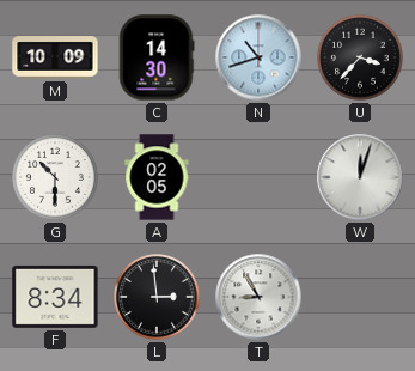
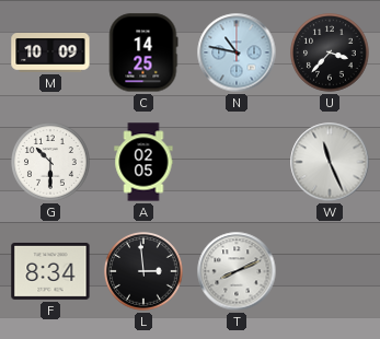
C: 14:30 -> 14:25 (143, 52)
N: 10:42 -> 10:47 (237, 52)
W: 12:03 -> 11:26 (330, 162)
T: 8:55 -> 8:11 (237, 271)
